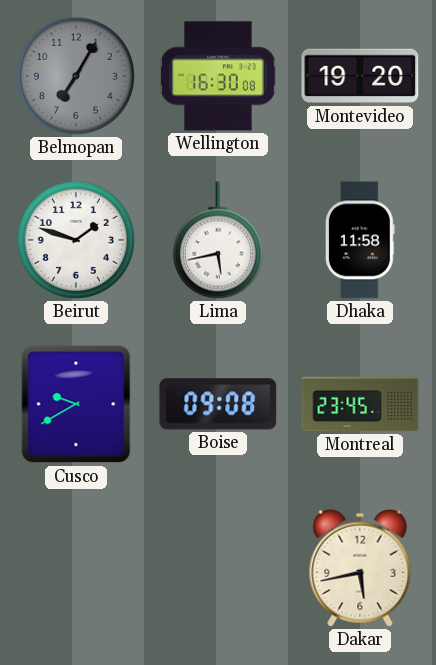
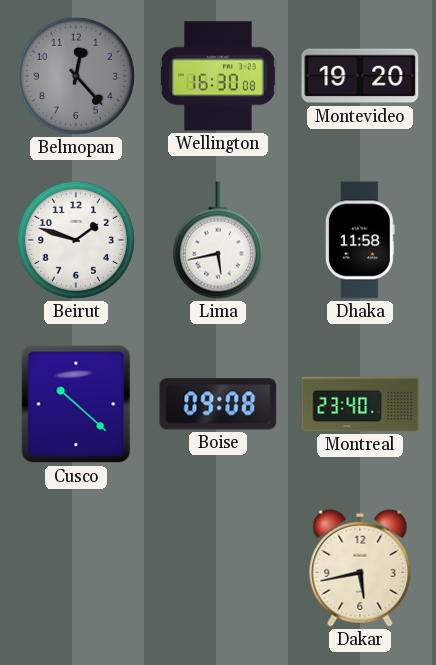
Belmopan: 7:05 -> 12:23 (76, 76)
Cusco: 9:40 -> 10:22 (76, 404)
Montreal: 23:45 -> 23:40 (360, 404)
